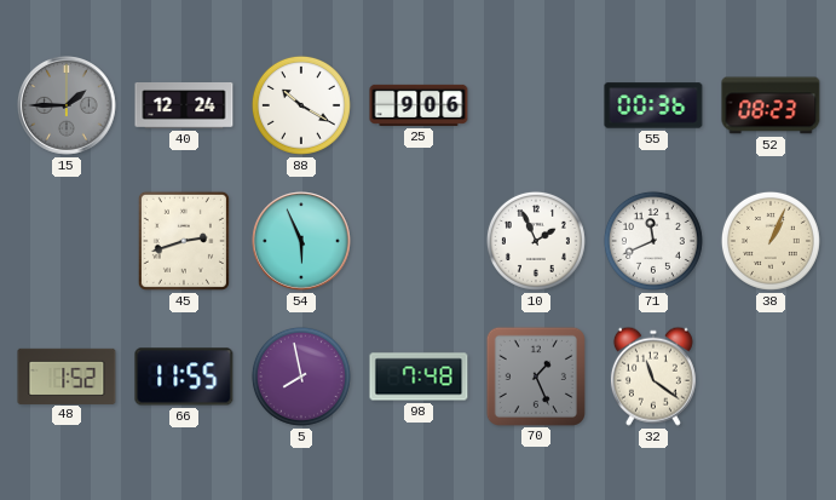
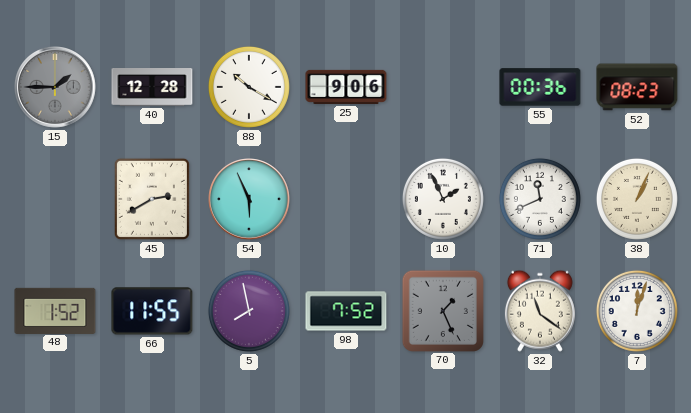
40: 12:24 -> 12:28 (152, 88)
45: 2:42 -> 2:40 (152, 199)
98: 7:48 -> 7:52 (346, 311)
7: none -> 12:03 (637, 311)
